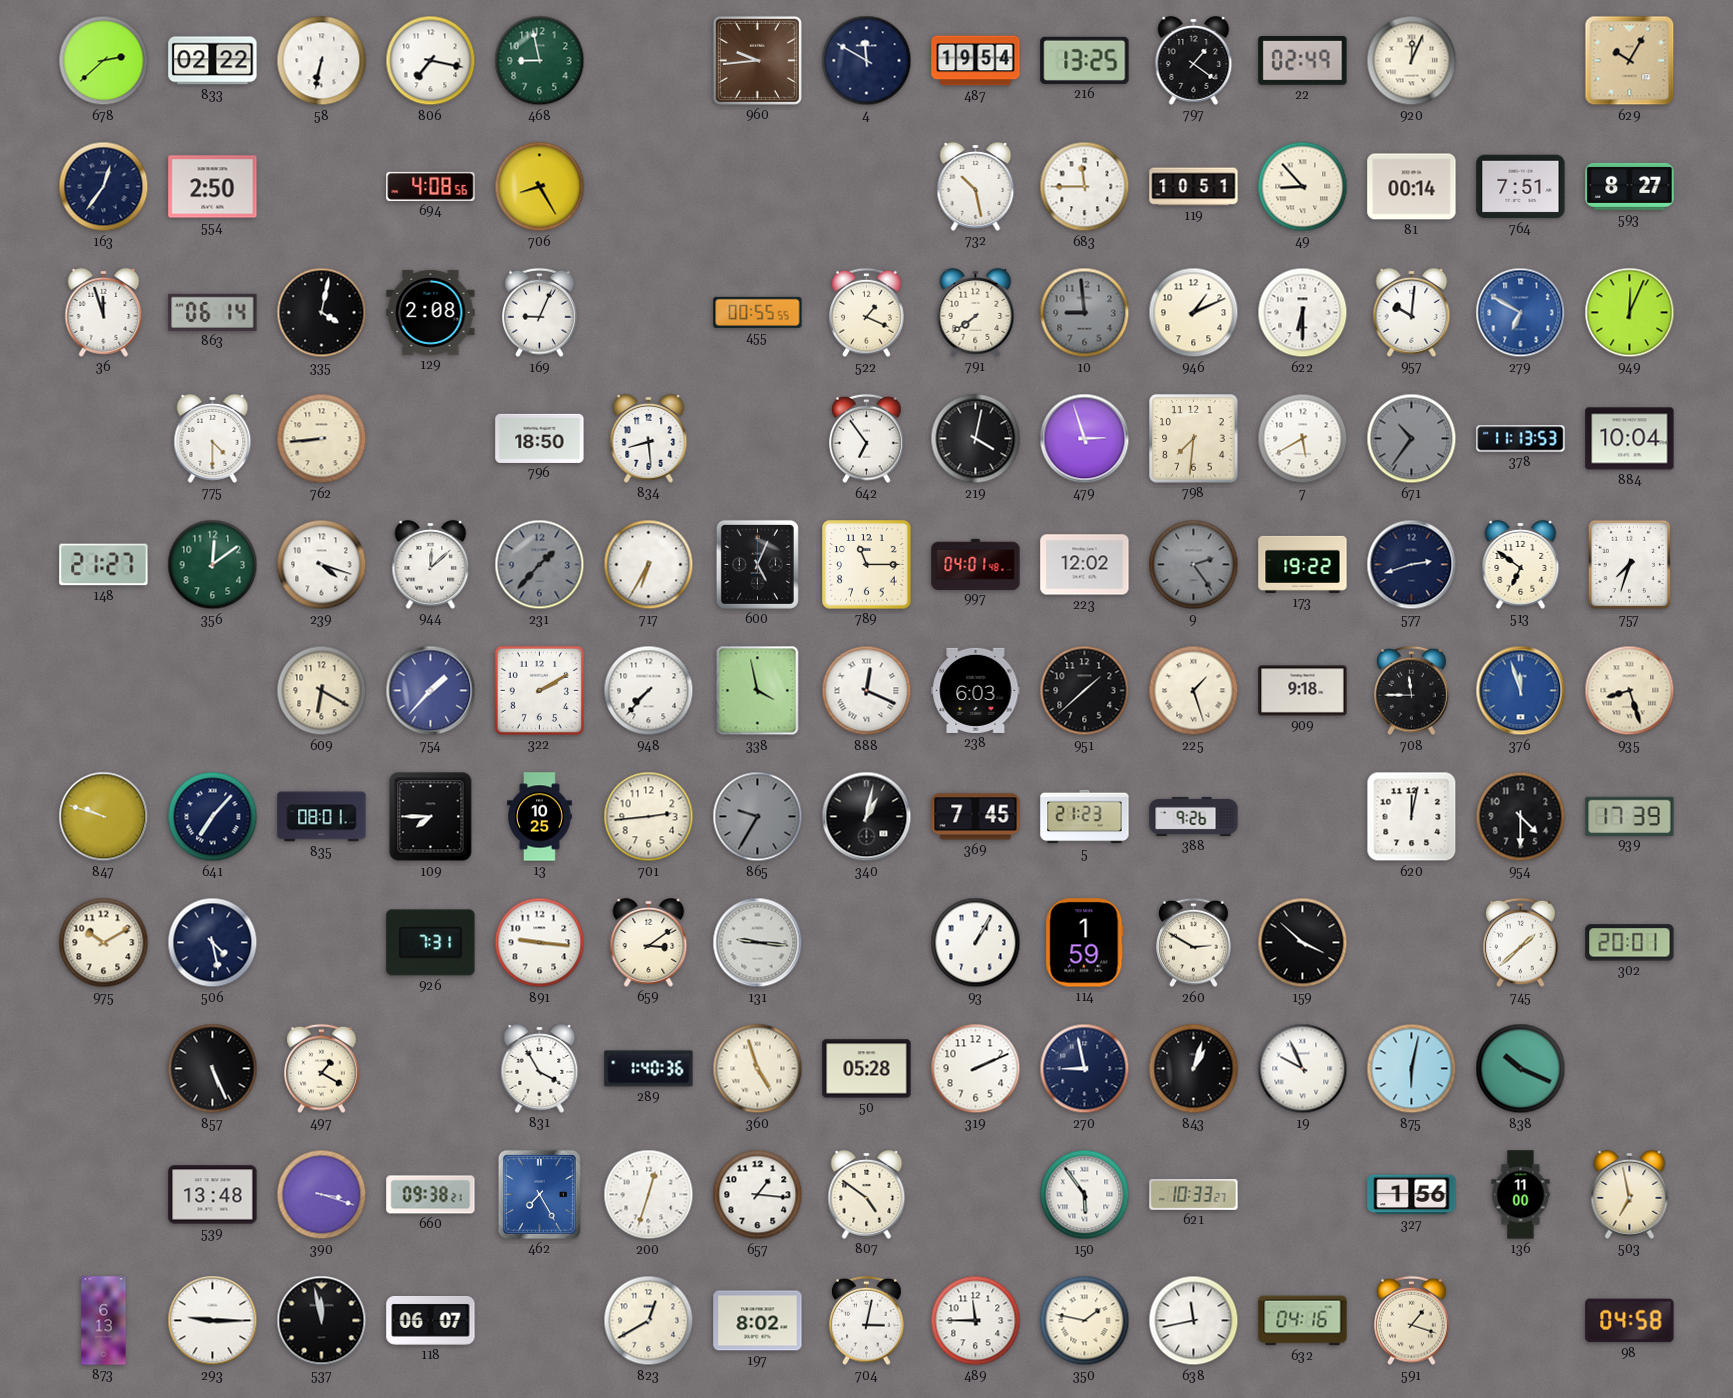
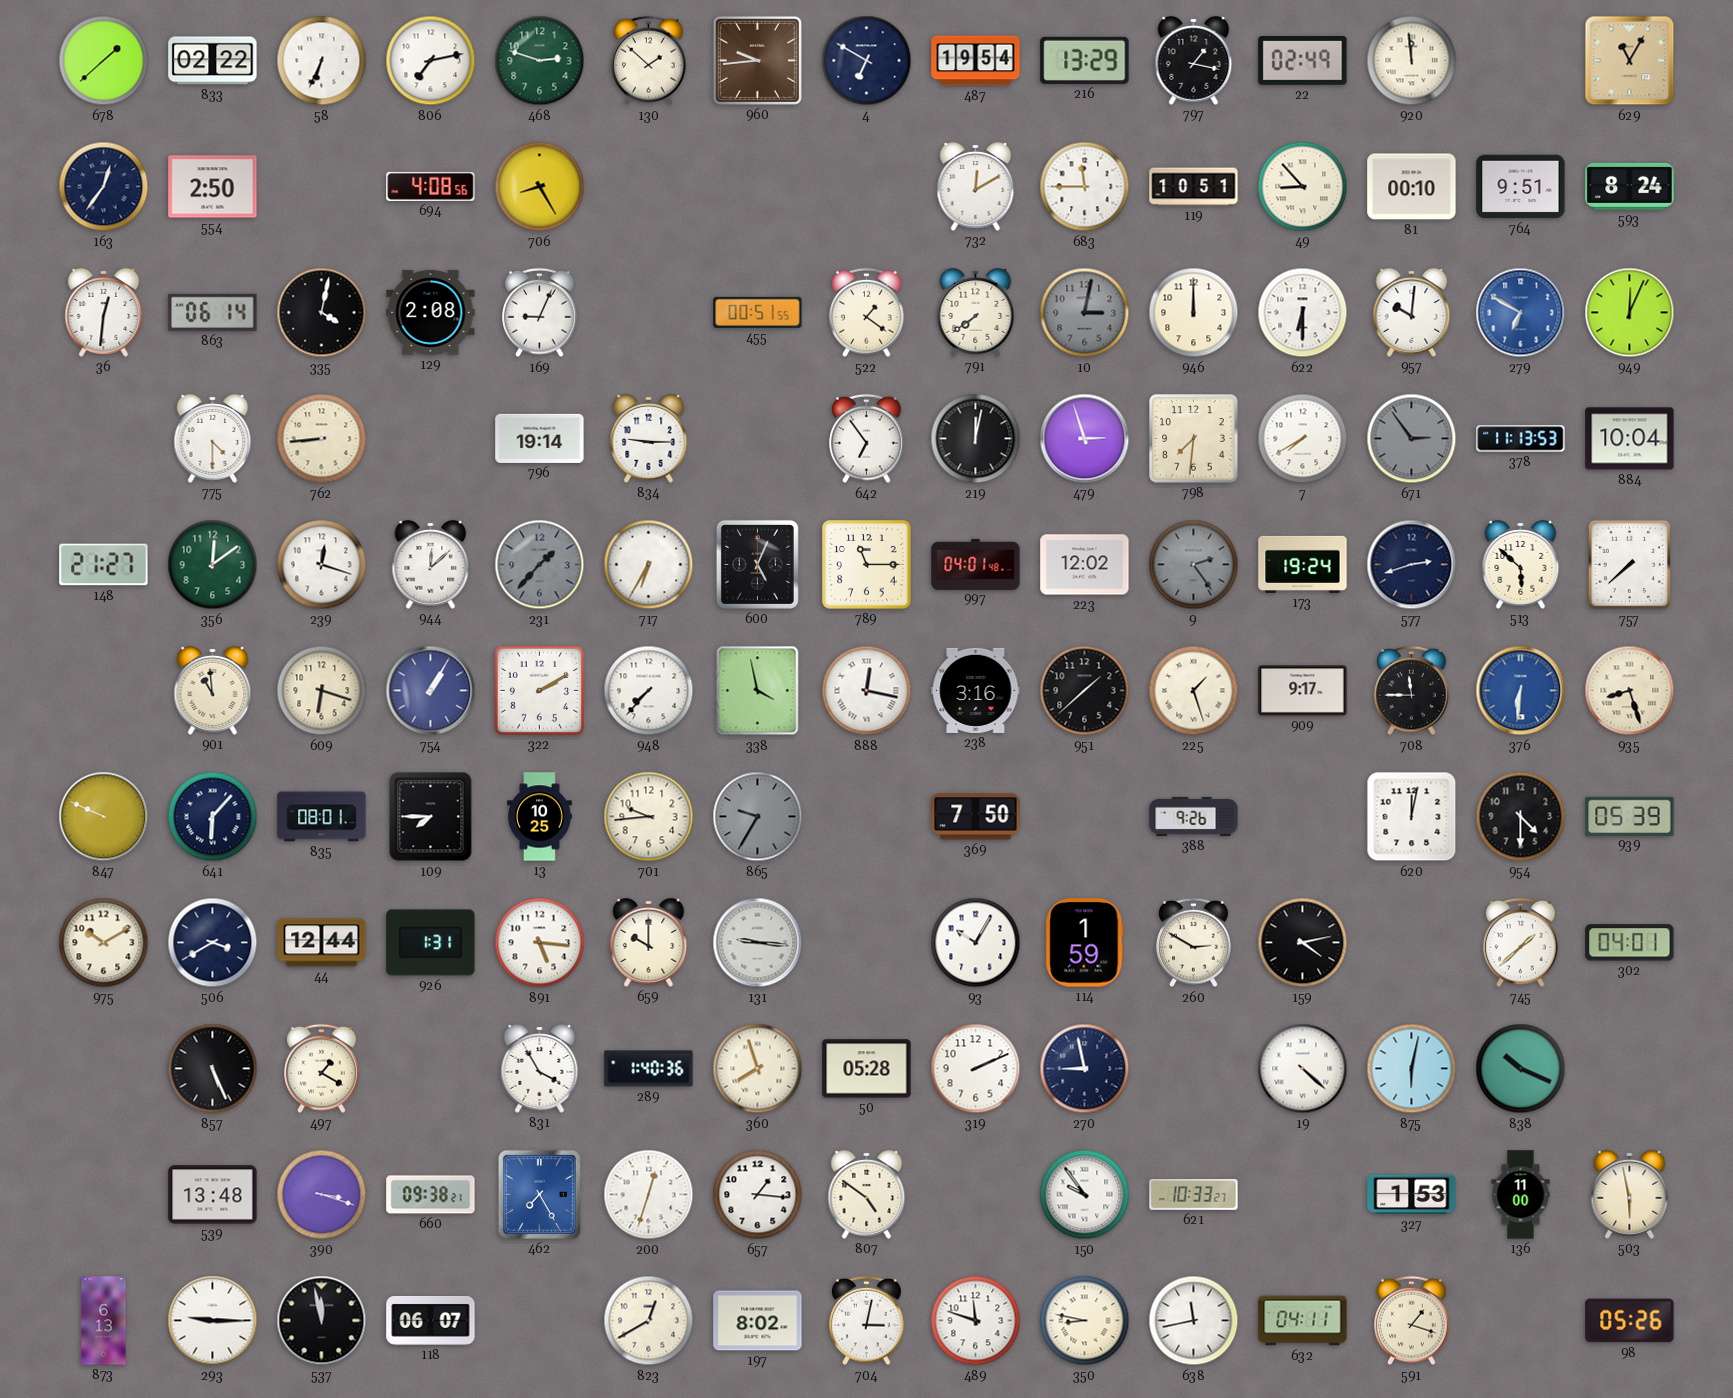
678: 2:38 -> 1:38 (104, 61)
58: 6:32 -> 6:34 (322, 61)
806: 7:17 -> 7:13 (431, 61)
468: 8:58 -> 2:48 (540, 61)
130: none -> 1:52 (649, 61)
4: 11:50 -> 6:50 (867, 61)
216: 13:25 -> 13:29 (1085, 60)
797: 1:21 -> 1:17 (1194, 60)
920: 12:04 -> 11:59 (1412, 61)
629: 10:05 -> 11:05 (1630, 61)
732: 10:28 -> 12:10 (976, 186)
81: 00:14 -> 00:10 (1412, 187)
764: 7:51 -> 9:51 (1521, 187)
593: 8:27 -> 8:24 (1630, 186)
36: 11:57 -> 12:31 (104, 312)
455: 00:55 -> 00:51 (758, 312)
522: 1:19 -> 1:21 (867, 313)
10: 8:59 -> 3:02 (1085, 313)
946: 1:11 -> 12:00 (1194, 313)
796: 18:50 -> 19:14 (540, 438)
834: 8:29 -> 9:15 (649, 438)
219: 4:02 -> 12:02 (976, 439)
7: 5:40 -> 7:40 (1303, 439)
671: 10:36 -> 2:54 (1412, 439)
239: 4:18 -> 12:18 (322, 565)
173: 19:22 -> 19:24 (1303, 564)
513: 6:51 -> 5:52 (1521, 564)
757: 7:33 -> 7:38 (1630, 565)
901: none -> 10:59 (213, 690)
609: 6:20 -> 6:18 (322, 691)
754: 1:37 -> 1:05 (431, 691)
888: 12:19 -> 12:17 (867, 691)
238: 6:03 -> 3:16 (976, 690)
909: 9:18 -> 9:17 (1303, 691)
376: 11:57 -> 6:31 (1521, 691)
847: 9:48 -> 9:49 (104, 817)
641: 7:07 -> 6:07 (213, 817)
701: 2:44 -> 9:44 (649, 817)
340: 1:02 -> none (867, 817)
369: 7:45 -> 7:50 (976, 817)
5: 21:23 -> none (1085, 817)
939: 17:39 -> 05:39 (1630, 816)
506: 4:28 -> 3:40 (213, 943)
44: none -> 12:44 (322, 943)
926: 7:31 -> 1:31 (431, 943)
891: 9:16 -> 5:16 (540, 943)
659: 3:09 -> 10:00 (649, 942)
93: 1:05 -> 10:05 (976, 943)
159: 3:52 -> 4:13 (1303, 943)
302: 20:01 -> 04:01 (1630, 943)
360: 4:57 -> 7:57 (758, 1069)
843: 1:03 -> none (1194, 1069)
19: 9:56 -> 4:22 (1303, 1069)
150: 5:54 -> 9:54 (1085, 1195)
327: 1:56 -> 1:53 (1412, 1195)
503: 6:58 -> 5:58 (1630, 1194)
489: 11:45 -> 11:48 (976, 1321)
350: 1:47 -> 8:47 (1085, 1321)
632: 04:16 -> 04:11 (1303, 1321)
98: 04:58 -> 05:26 (1630, 1321)
